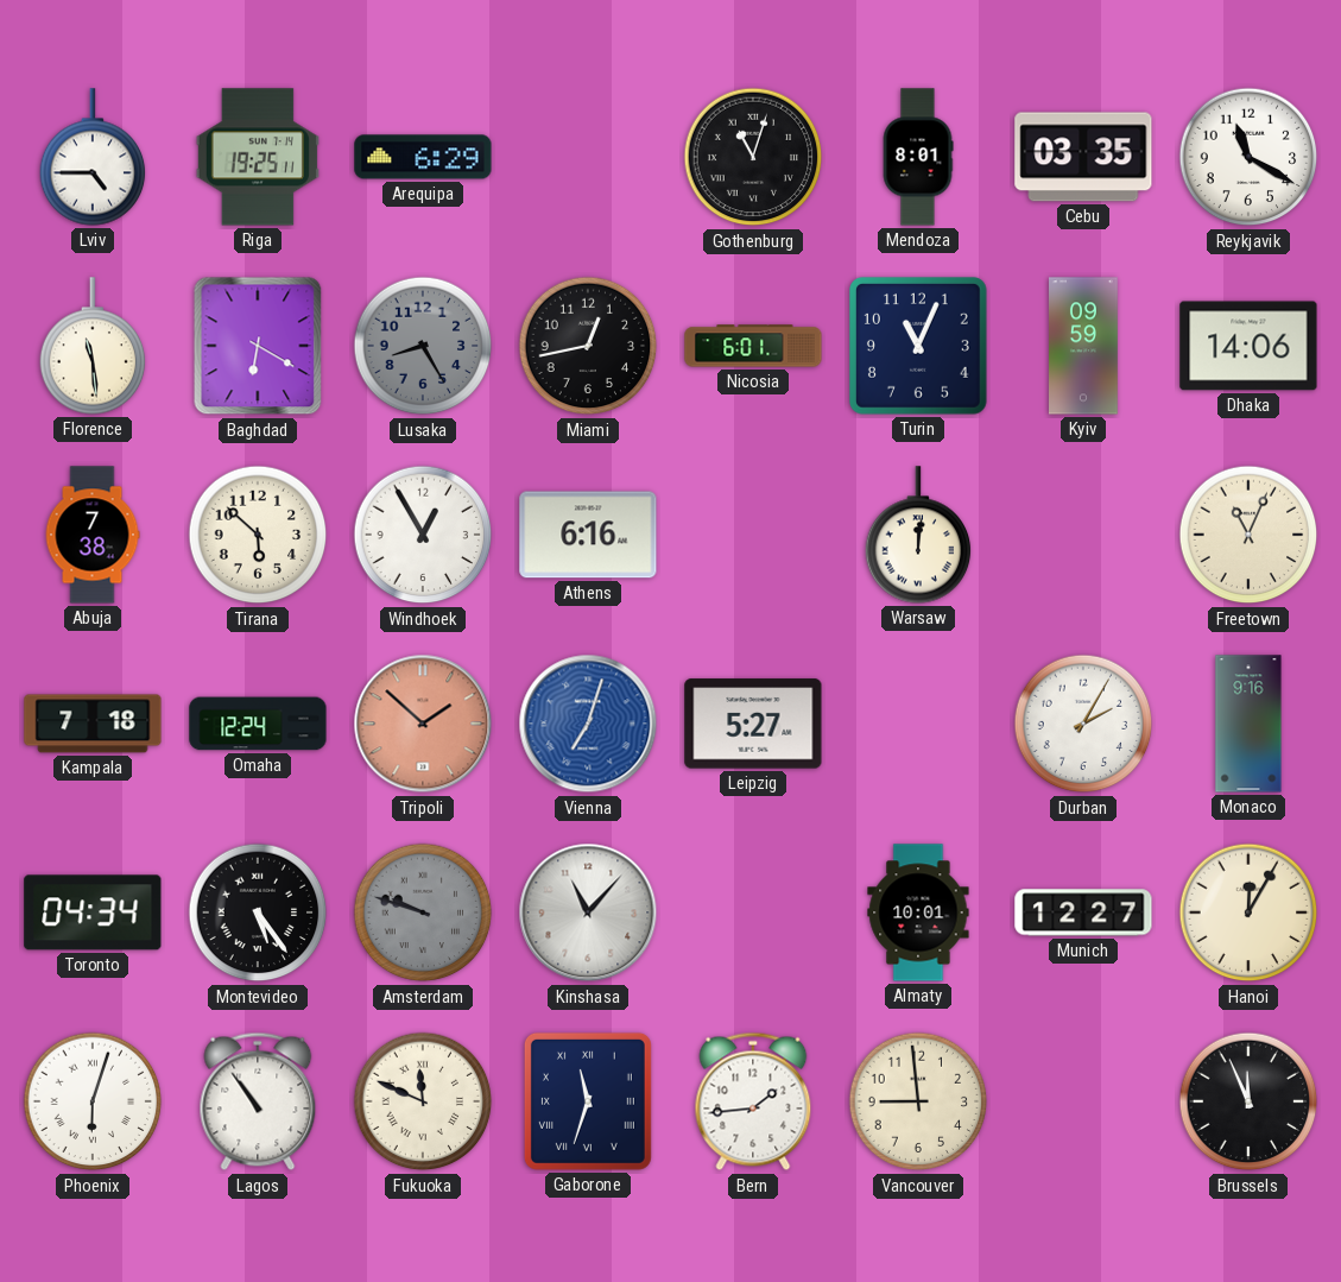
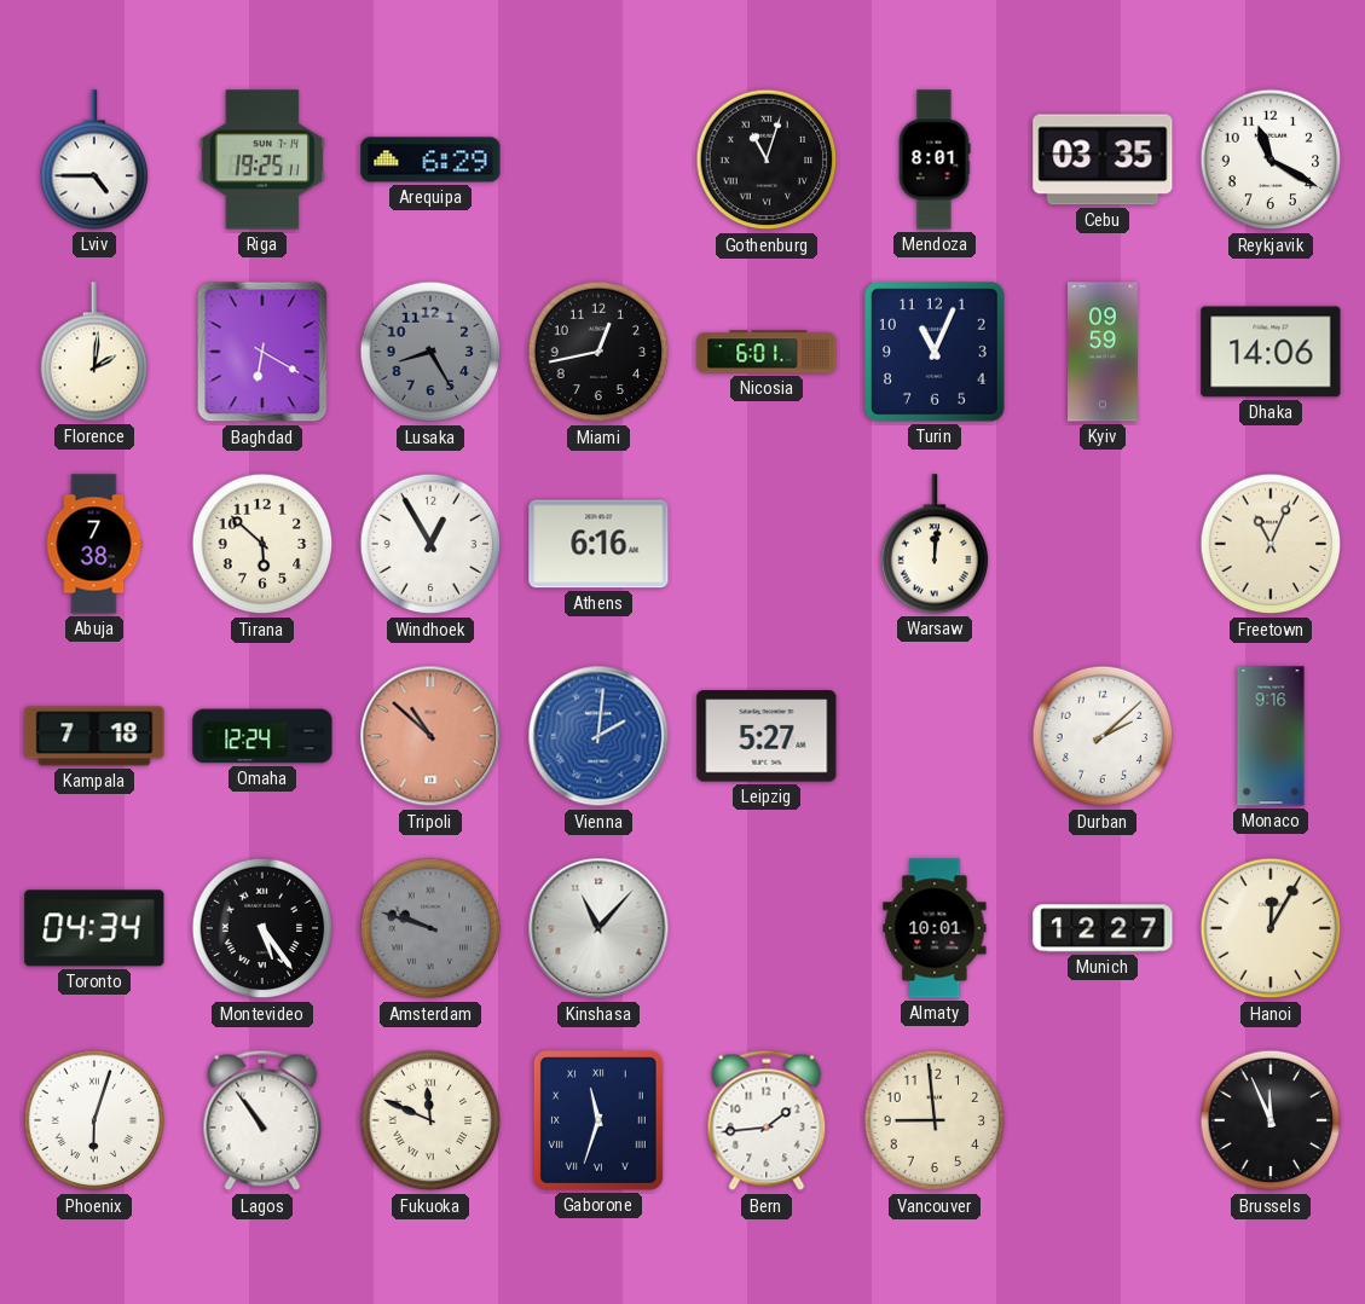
Florence: 11:29 -> 2:01 (94, 352)
Tripoli: 1:52 -> 10:52 (430, 736)
Vienna: 7:03 -> 2:01 (598, 736)
Durban: 2:05 -> 2:08 (1103, 736)
